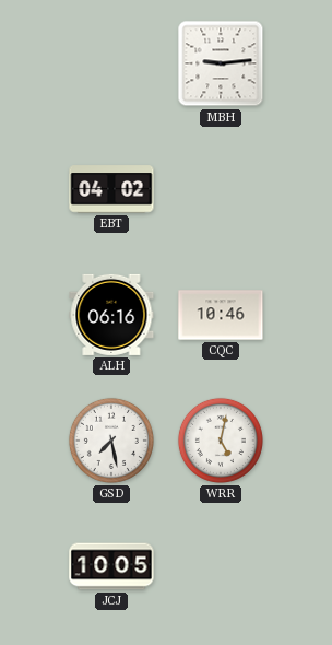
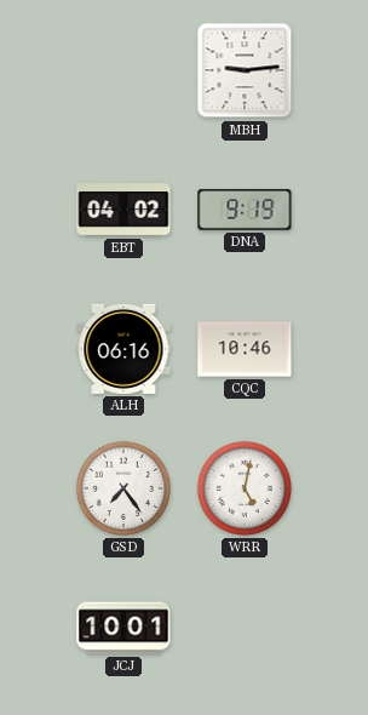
DNA: none -> 9:19 (245, 210)
GSD: 7:28 -> 7:24 (123, 488)
JCJ: 10:05 -> 10:01 (123, 628)
